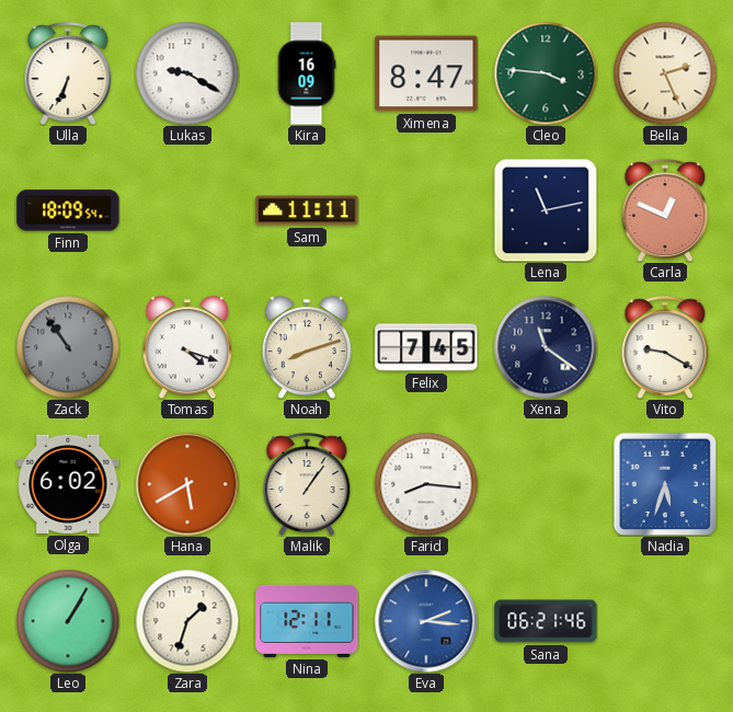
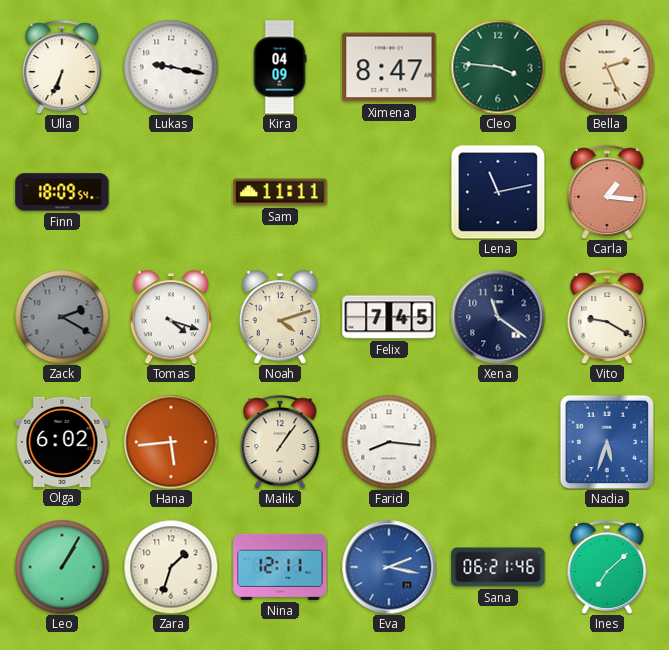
Lukas: 9:20 -> 9:17 (171, 67)
Kira: 16:09 -> 04:09 (280, 67)
Carla: 12:49 -> 1:16 (607, 192)
Zack: 10:54 -> 2:20 (62, 317)
Noah: 8:12 -> 4:12 (280, 317)
Hana: 5:40 -> 5:44 (171, 442)
Eva: 2:16 -> 2:17 (389, 567)
Ines: none -> 7:08 (607, 567)
